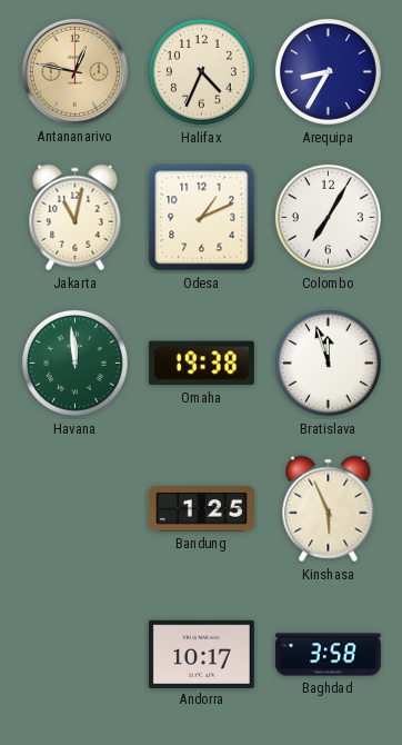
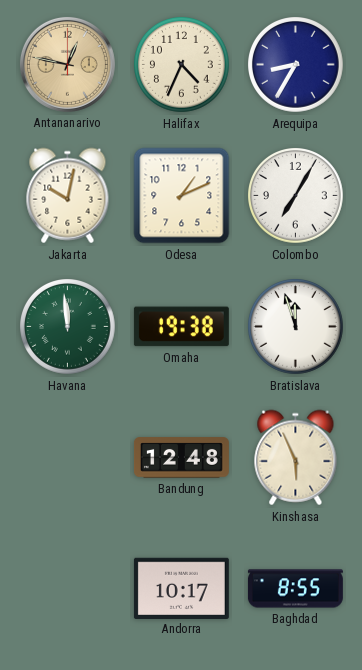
Jakarta: 11:02 -> 10:02 (68, 196)
Bandung: 1:25 -> 12:48 (181, 458)
Baghdad: 3:58 -> 8:55 (295, 589)
